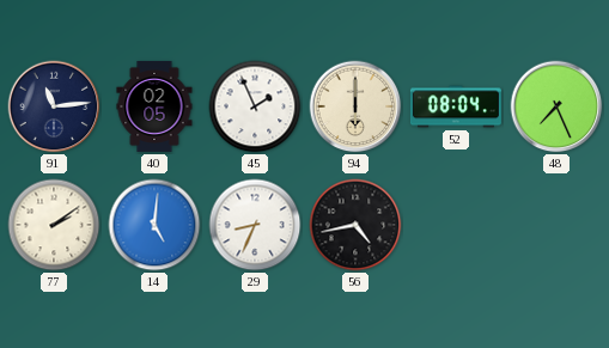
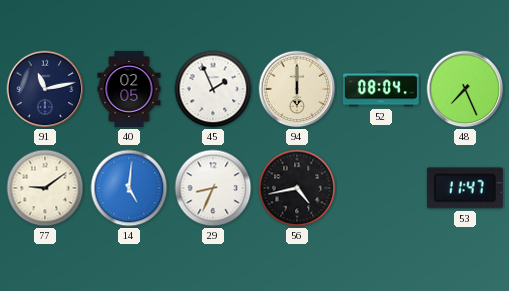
91: 11:14 -> 11:13 (45, 89)
77: 2:09 -> 9:09 (45, 188)
53: none -> 11:47 (465, 188)
